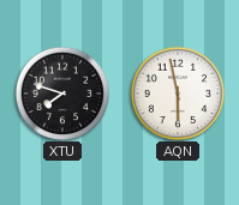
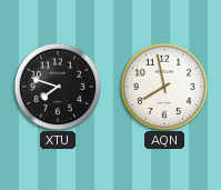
AQN: 5:58 -> 7:58 (163, 86)
